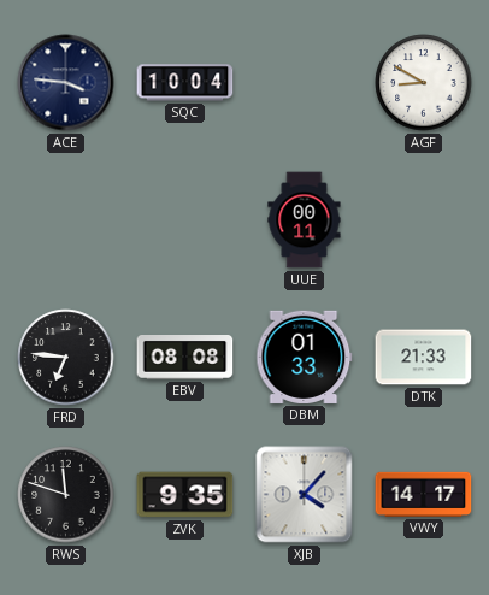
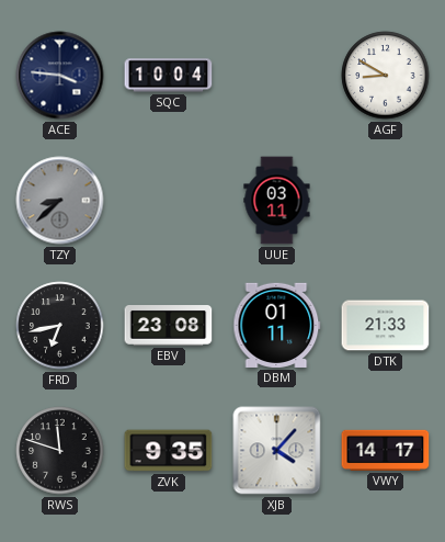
TZY: none -> 8:38 (60, 201)
UUE: 00:11 -> 03:11 (277, 201)
FRD: 6:46 -> 6:43 (60, 326)
EBV: 08:08 -> 23:08 (169, 326)
DBM: 01:33 -> 01:11 (277, 325)
